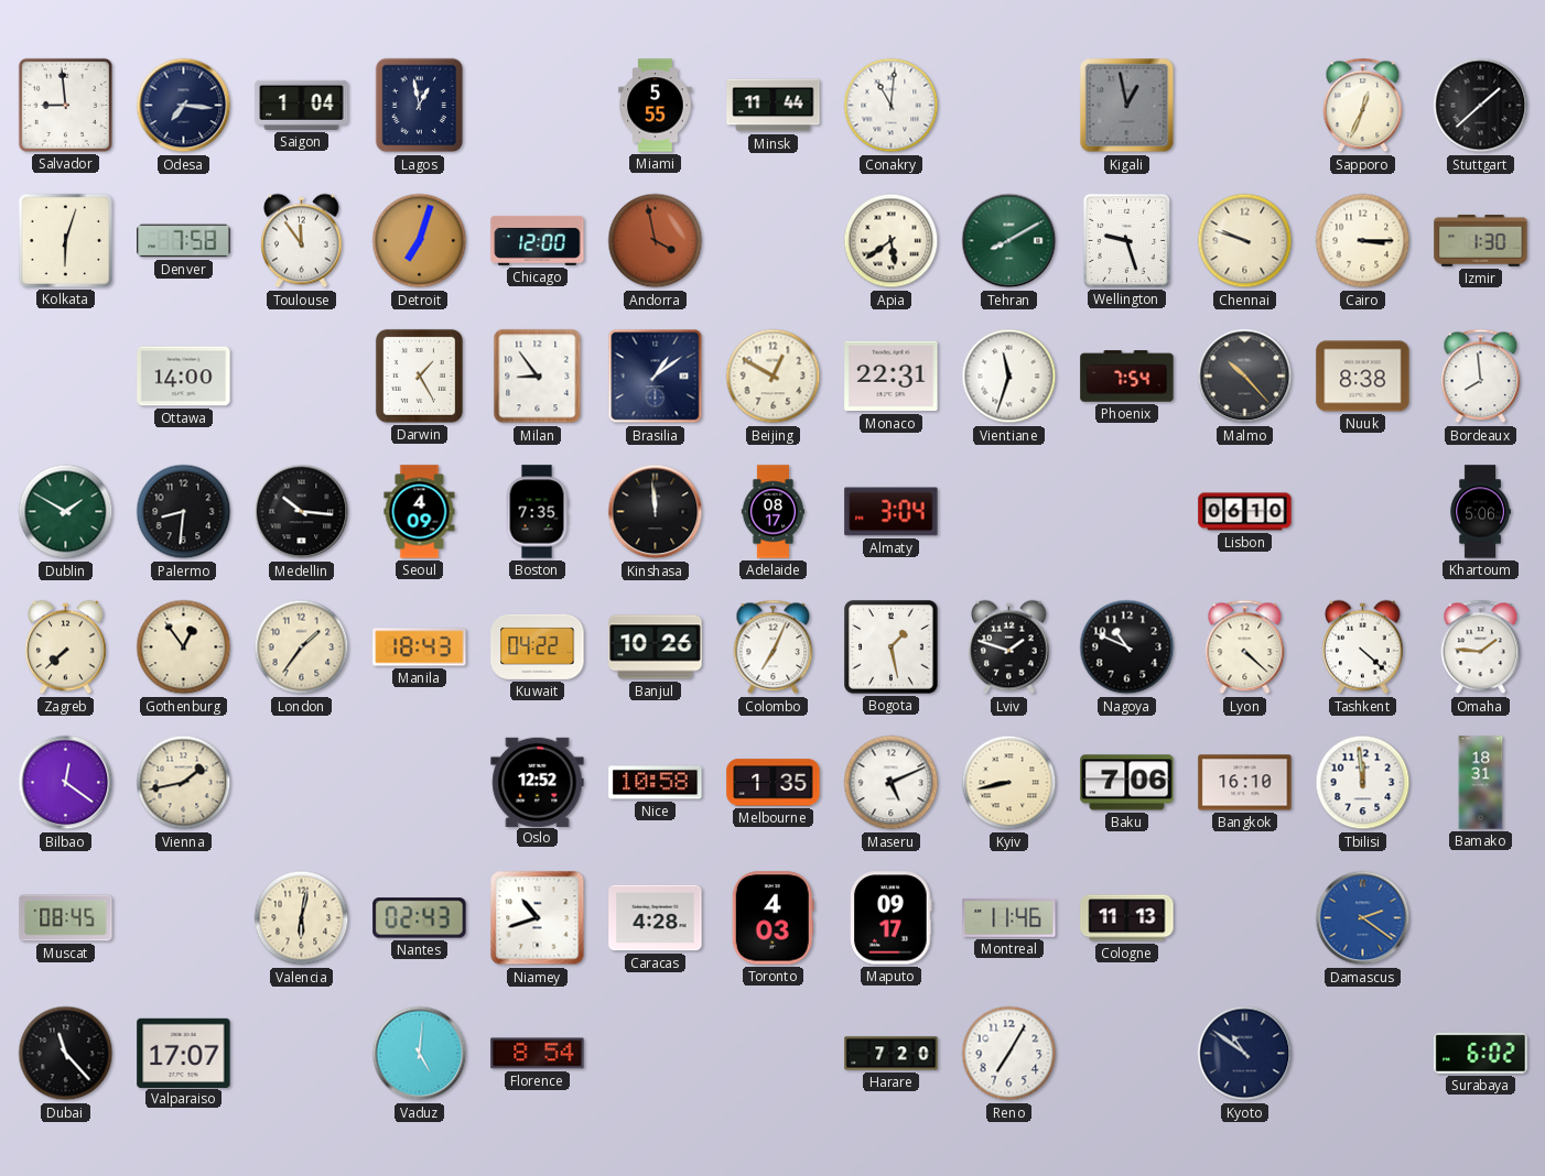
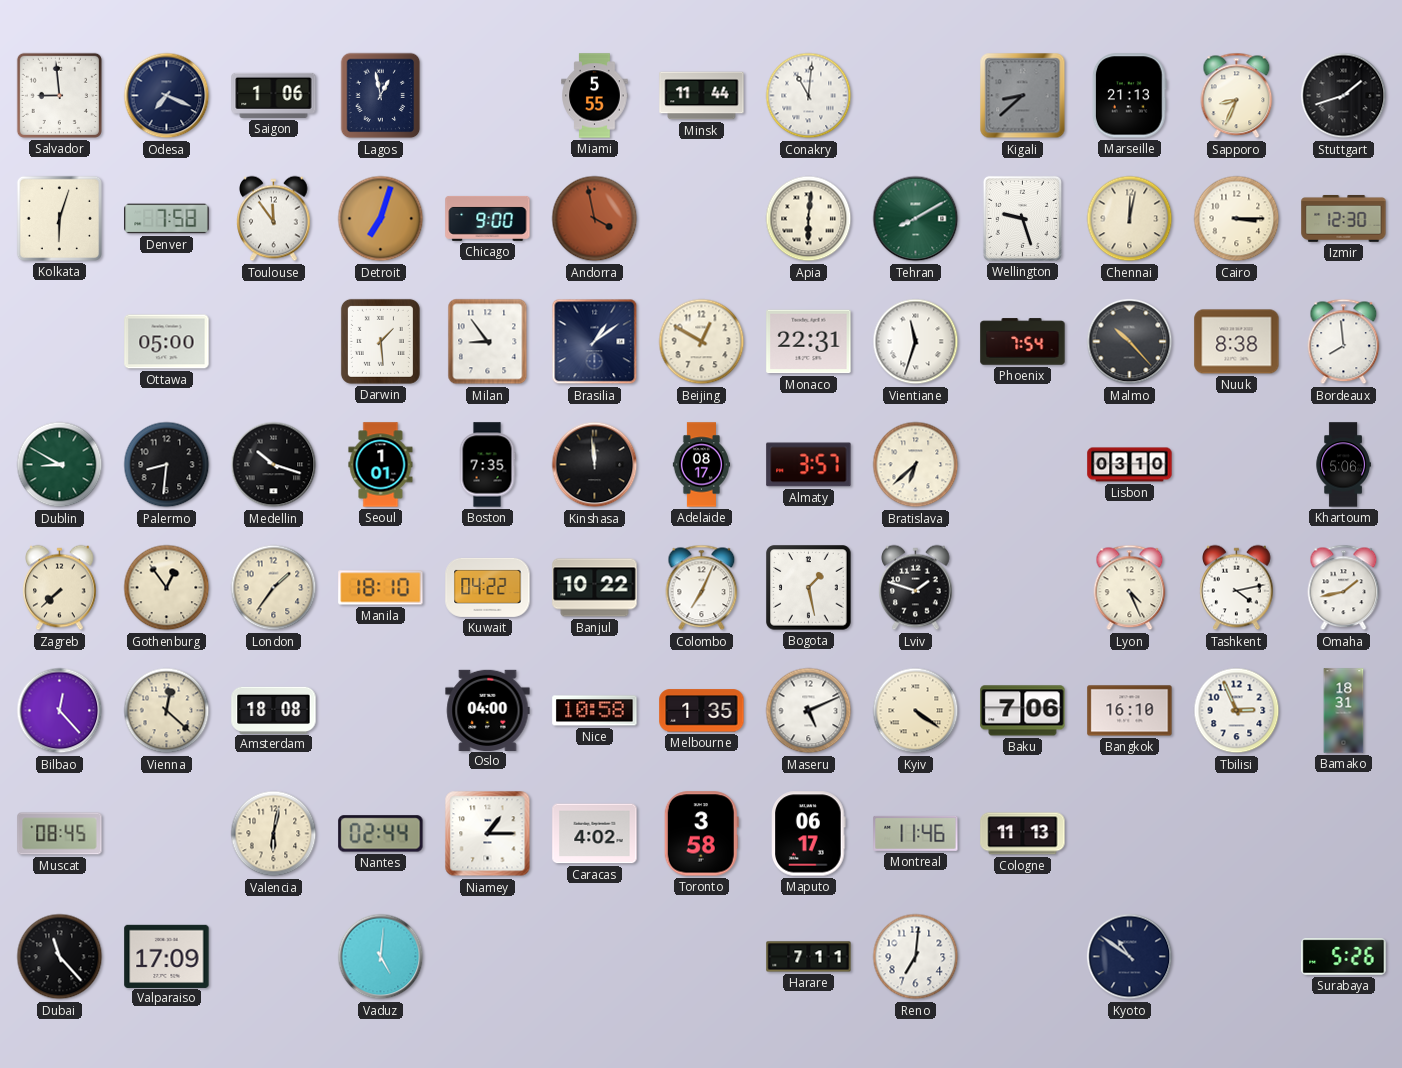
Odesa: 7:16 -> 7:19 (167, 96)
Saigon: 1:04 -> 1:06 (274, 95)
Kigali: 12:58 -> 8:38 (1023, 96)
Marseille: none -> 21:13 (1129, 96)
Sapporo: 12:34 -> 8:34 (1237, 96)
Stuttgart: 1:38 -> 1:42 (1344, 96)
Chicago: 12:00 -> 9:00 (488, 218)
Apia: 5:39 -> 6:01 (809, 219)
Chennai: 9:48 -> 12:02 (1130, 219)
Izmir: 1:30 -> 12:30 (1344, 218)
Ottawa: 14:00 -> 05:00 (167, 342)
Darwin: 1:25 -> 1:29 (380, 341)
Dublin: 1:50 -> 8:50 (60, 465)
Medellin: 10:16 -> 10:18 (274, 465)
Seoul: 4:09 -> 1:01 (381, 465)
Almaty: 3:04 -> 3:57 (809, 465)
Bratislava: none -> 6:38 (916, 465)
Lisbon: 06:10 -> 03:10 (1130, 465)
Manila: 18:43 -> 18:10 (381, 588)
Banjul: 10:26 -> 10:22 (595, 588)
Nagoya: 10:49 -> none (1127, 647)
Lyon: 4:22 -> 4:26 (1130, 588)
Tashkent: 4:22 -> 4:13 (1237, 588)
Omaha: 1:46 -> 1:43 (1344, 588)
Bilbao: 12:21 -> 12:23 (60, 711)
Vienna: 1:43 -> 12:22 (167, 711)
Amsterdam: none -> 18:08 (274, 710)
Oslo: 12:52 -> 04:00 (488, 710)
Kyiv: 8:43 -> 4:21 (916, 711)
Tbilisi: 11:59 -> 2:56 (1237, 711)
Nantes: 02:43 -> 02:44 (381, 834)
Niamey: 10:42 -> 1:15 (488, 834)
Caracas: 4:28 -> 4:02 (595, 834)
Toronto: 4:03 -> 3:58 (701, 834)
Maputo: 09:17 -> 06:17 (809, 834)
Damascus: 2:21 -> none (1363, 918)
Valparaiso: 17:07 -> 17:09 (167, 956)
Florence: 8:54 -> none (538, 1054)
Harare: 7:20 -> 7:11 (809, 957)
Reno: 7:05 -> 7:01 (916, 957)
Surabaya: 6:02 -> 5:26 (1344, 957)
